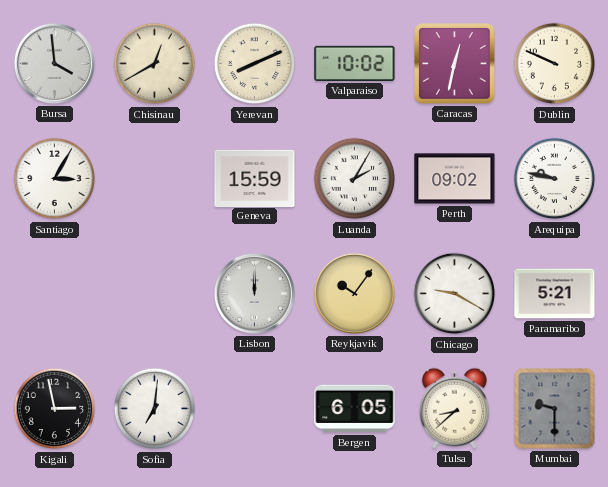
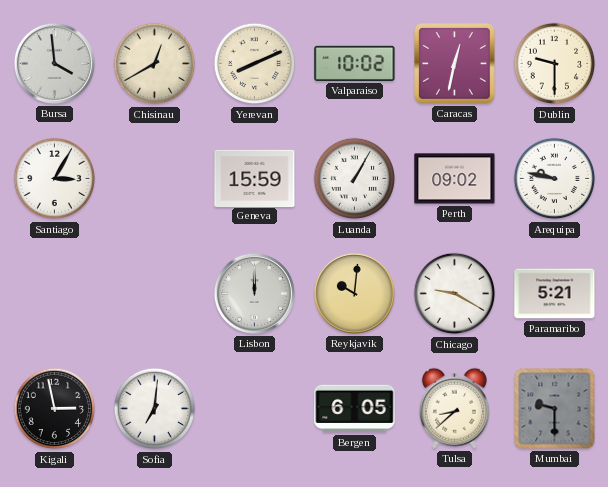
Dublin: 9:49 -> 9:30 (555, 64)
Luanda: 2:05 -> 1:05 (355, 179)
Reykjavik: 10:06 -> 10:01 (354, 293)
